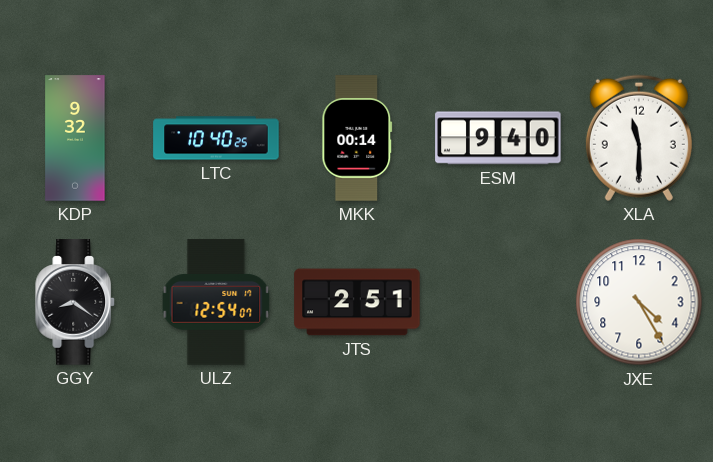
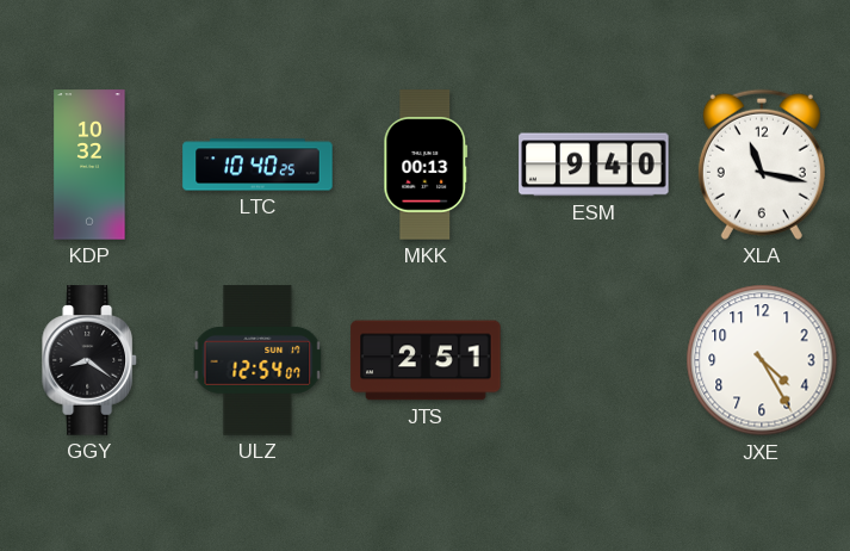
KDP: 9:32 -> 10:32 (89, 165)
MKK: 00:14 -> 00:13 (426, 165)
XLA: 11:30 -> 11:17 (762, 165)
